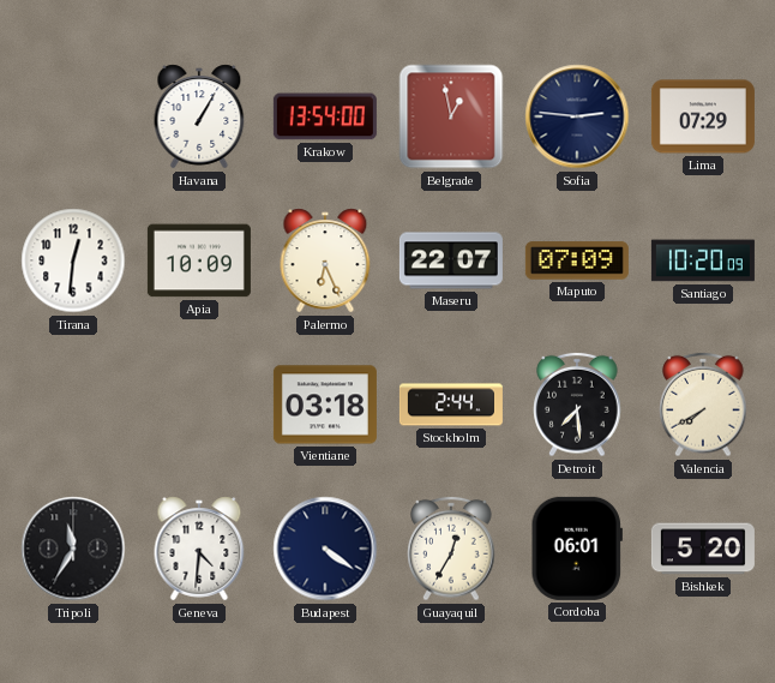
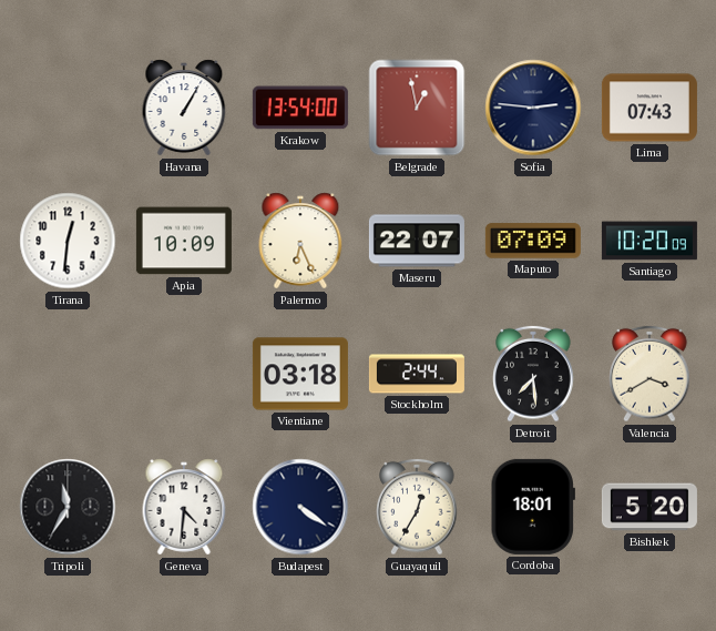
Lima: 07:29 -> 07:43 (649, 108)
Valencia: 7:40 -> 3:40 (649, 374)
Cordoba: 06:01 -> 18:01 (533, 507)
